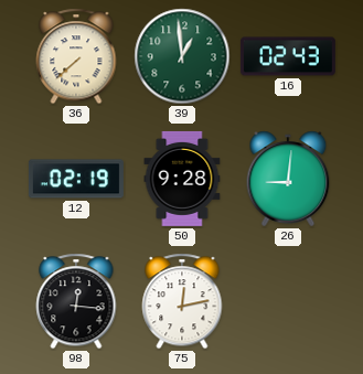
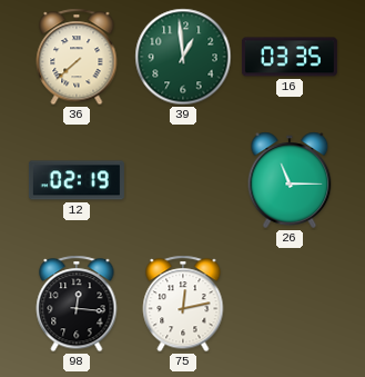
16: 02:43 -> 03:35 (290, 57)
50: 9:28 -> none (182, 179)
26: 9:01 -> 11:15 (290, 180)
